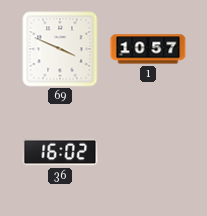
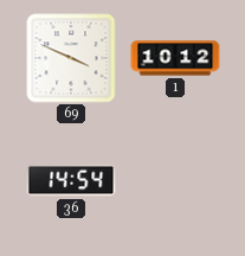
1: 10:57 -> 10:12 (175, 58)
36: 16:02 -> 14:54 (71, 180)
